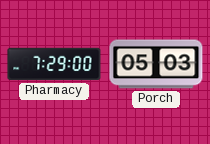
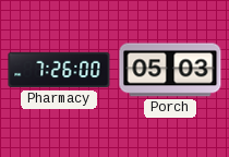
Pharmacy: 7:29 -> 7:26 (59, 70)
